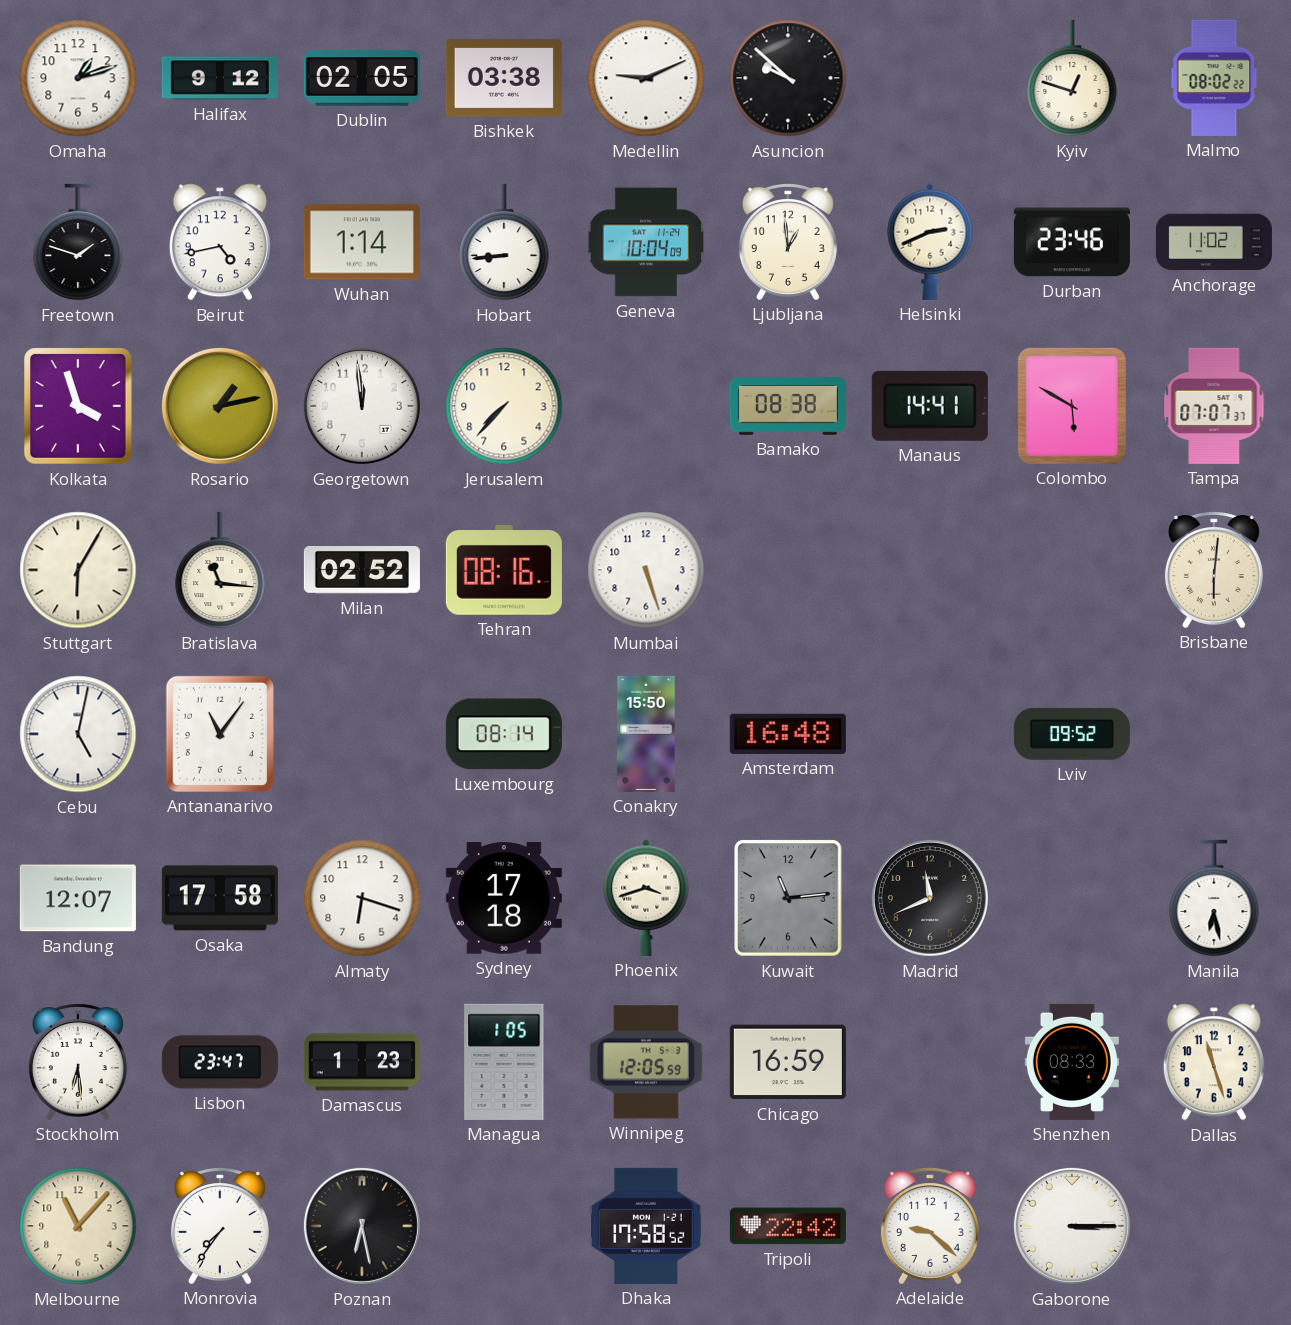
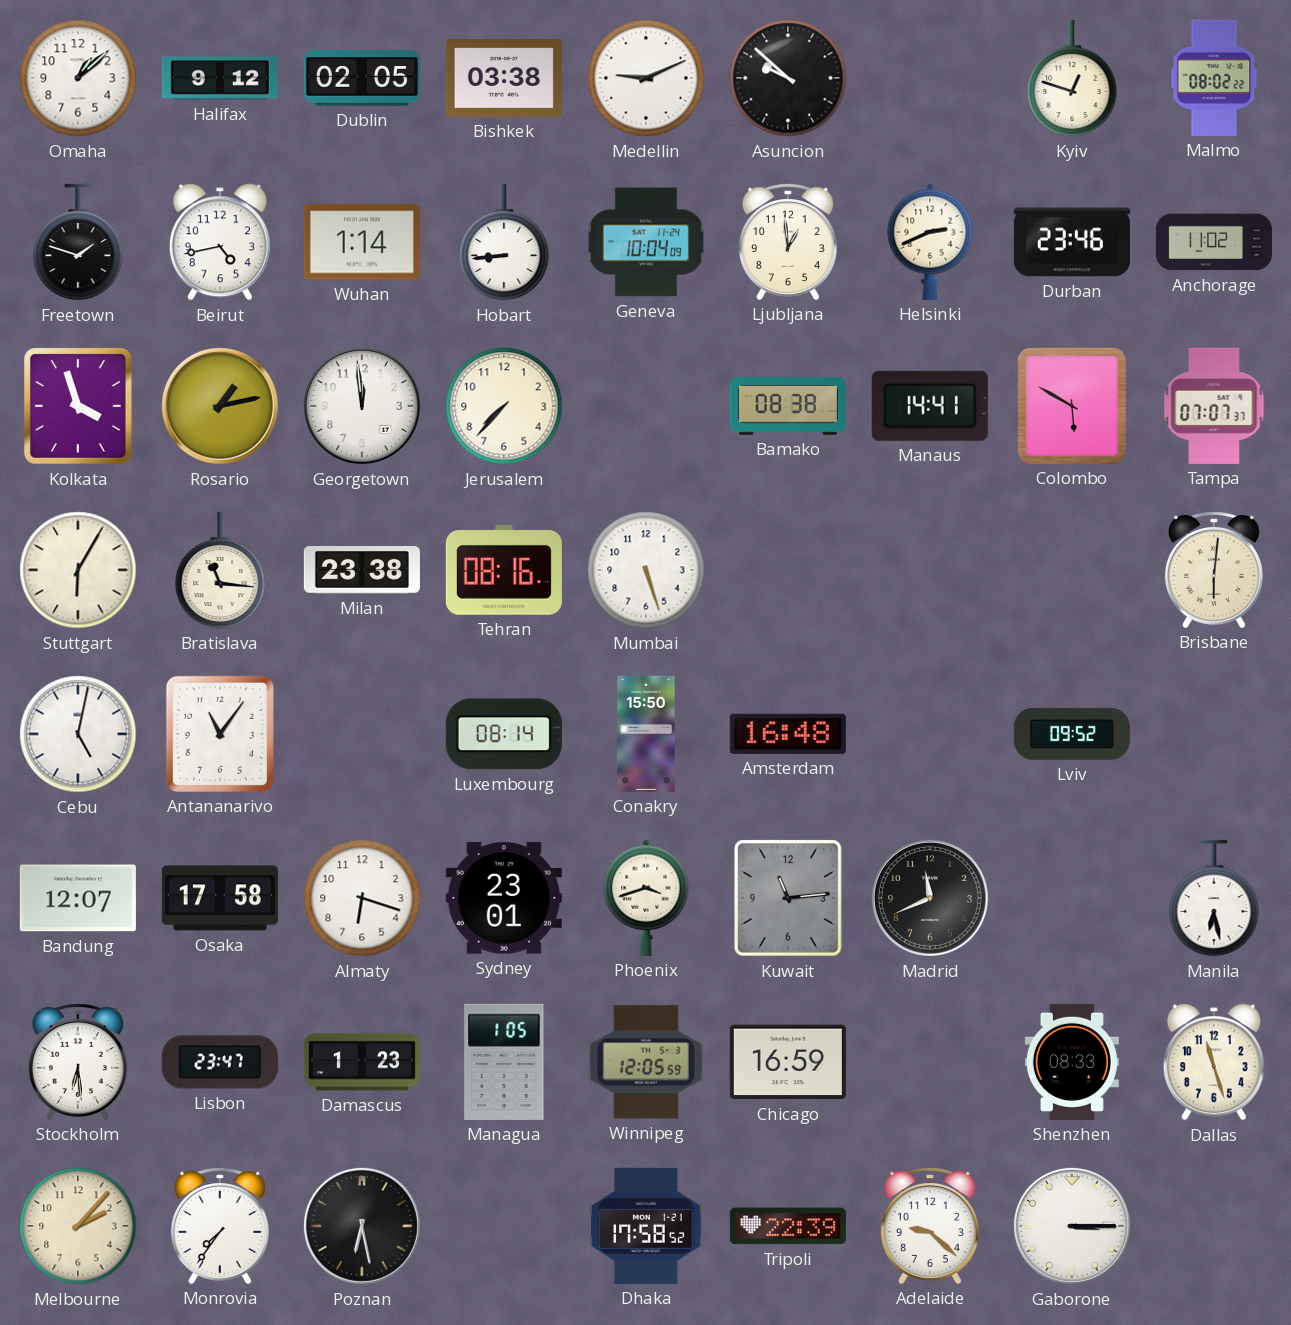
Omaha: 1:12 -> 1:08 (78, 78)
Milan: 02:52 -> 23:38 (362, 571)
Sydney: 17:18 -> 23:01 (504, 898)
Melbourne: 11:07 -> 2:07 (78, 1226)
Tripoli: 22:42 -> 22:39 (788, 1226)
